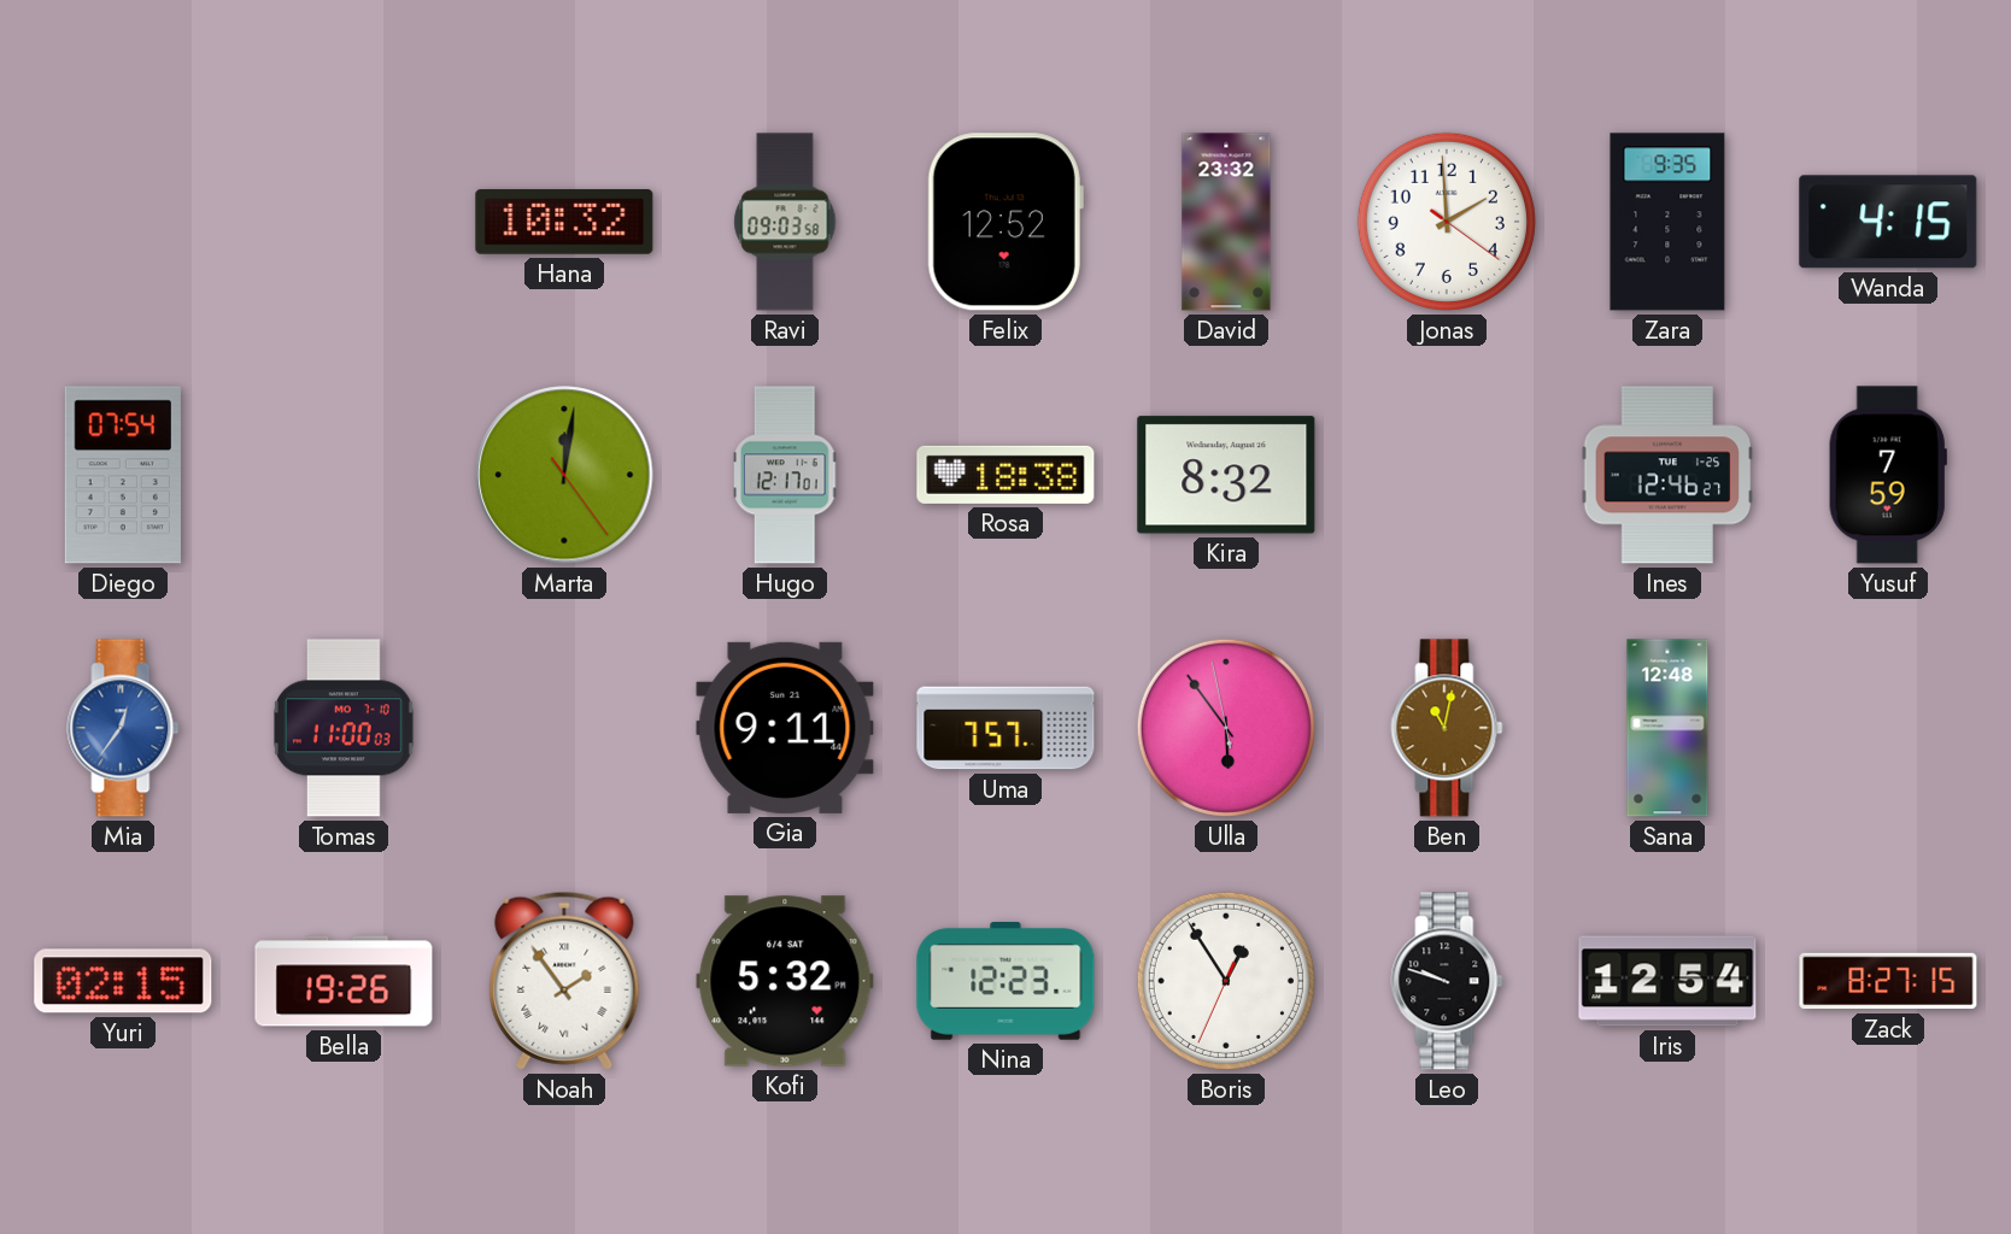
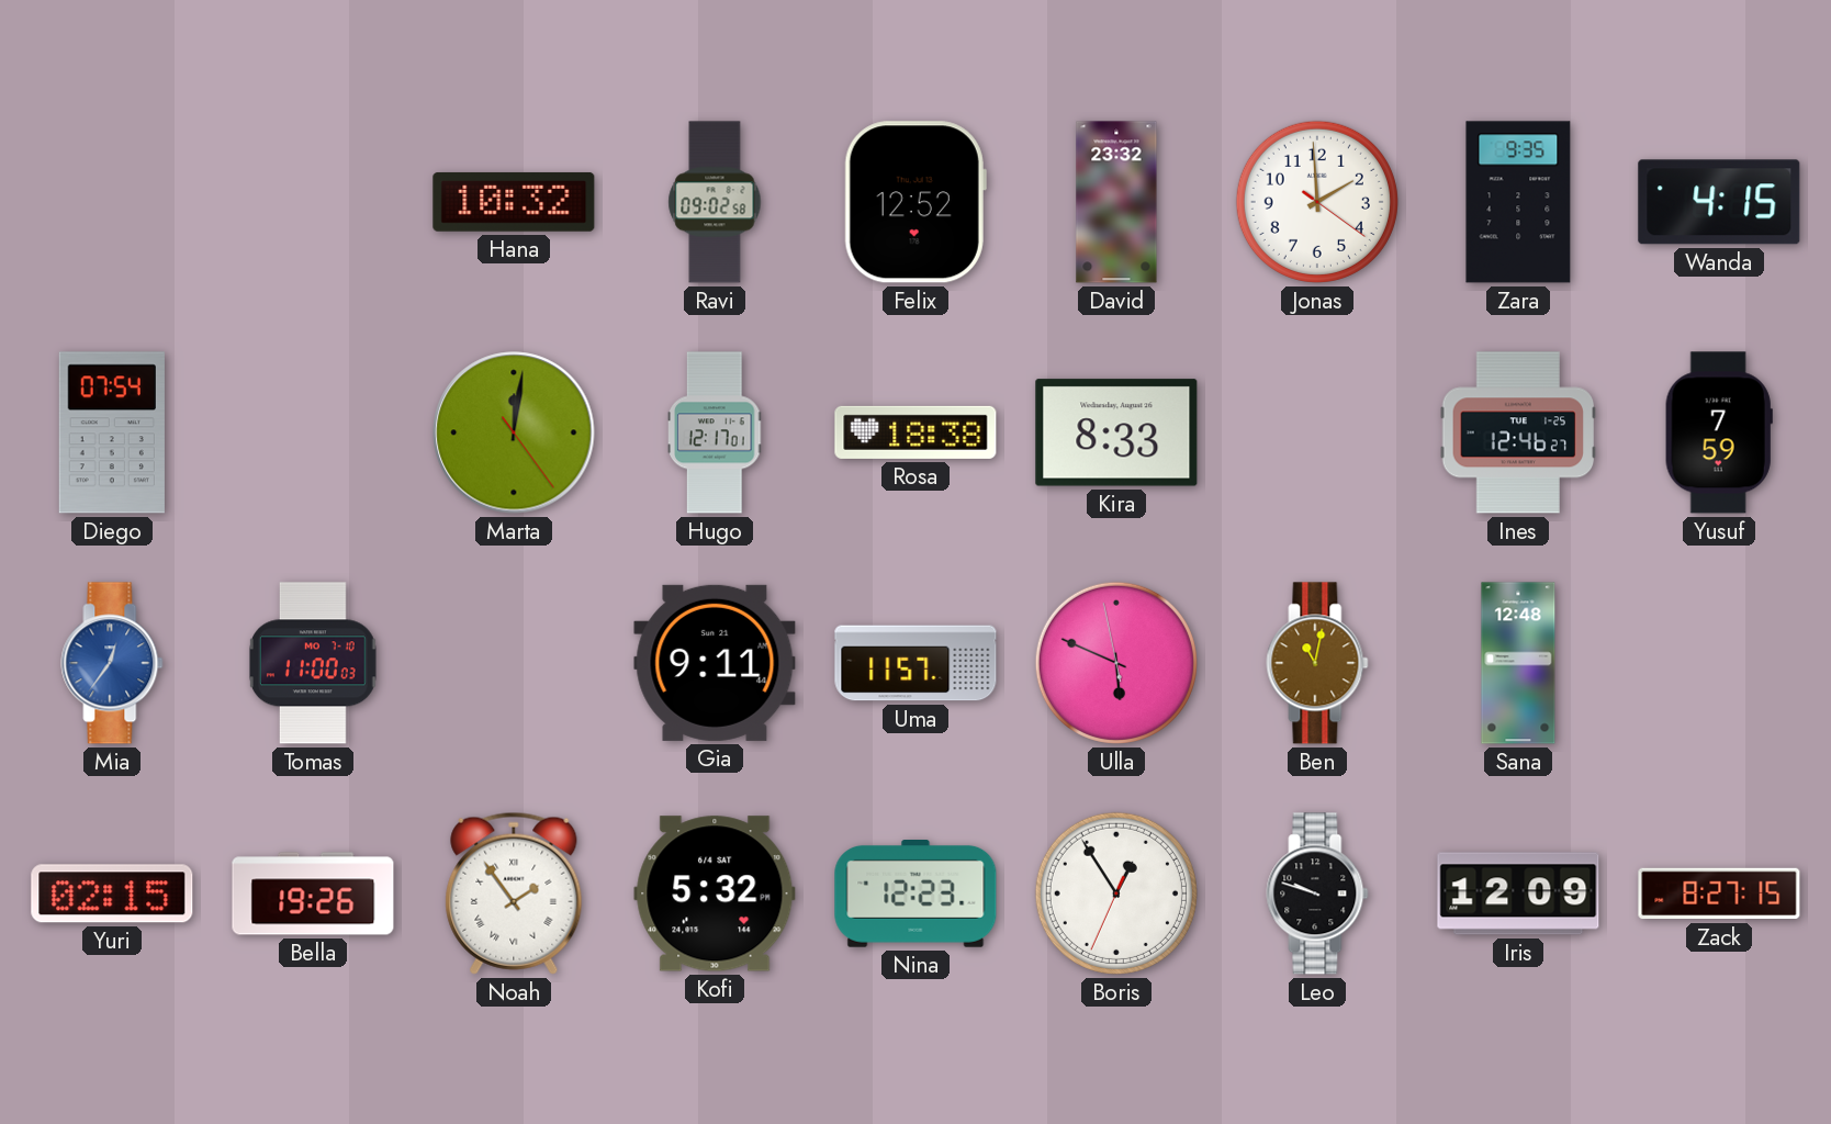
Ravi: 09:03 -> 09:02 (715, 202)
Kira: 8:32 -> 8:33 (1116, 432)
Uma: 7:57 -> 11:57 (915, 663)
Ulla: 5:53 -> 5:48 (1116, 663)
Iris: 12:54 -> 12:09 (1518, 893)
